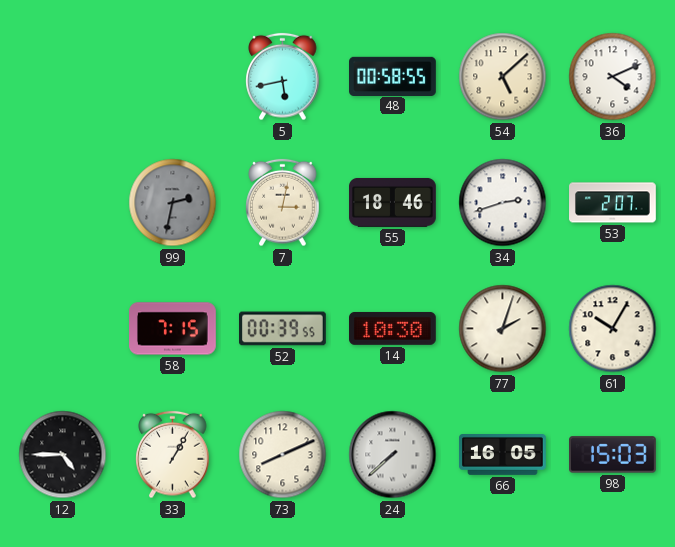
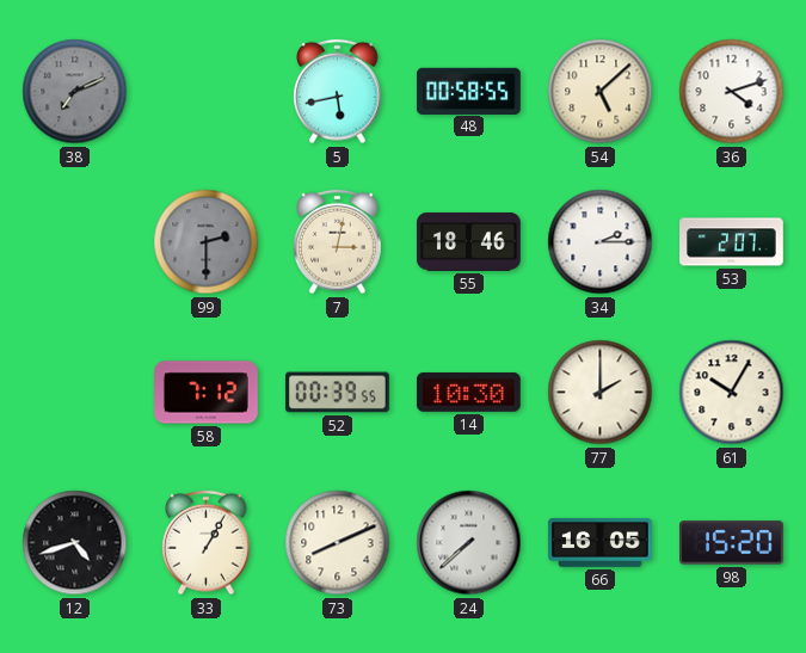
38: none -> 7:11 (75, 92)
36: 4:11 -> 4:12 (732, 92)
99: 2:32 -> 2:30 (207, 242)
34: 2:42 -> 2:15 (601, 242)
58: 7:15 -> 7:12 (207, 393)
77: 2:03 -> 2:00 (601, 393)
12: 4:45 -> 4:42 (75, 543)
98: 15:03 -> 15:20 (732, 543)
